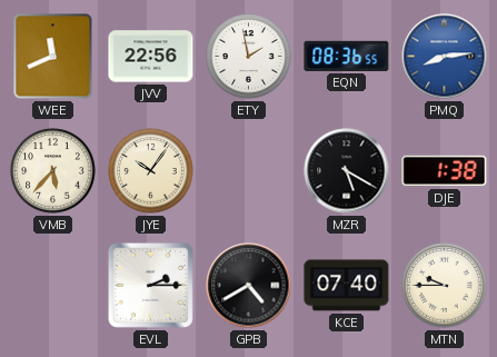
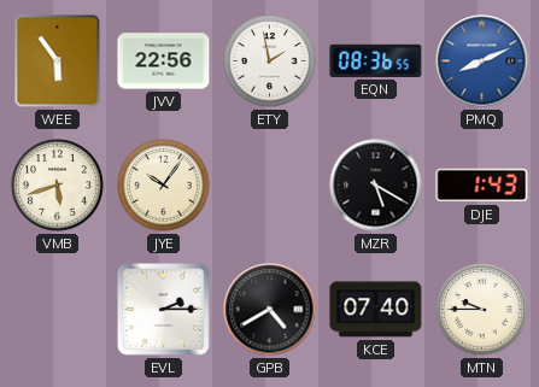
WEE: 11:41 -> 5:54 (58, 61)
PMQ: 8:14 -> 8:11 (482, 61)
VMB: 5:37 -> 5:42 (58, 186)
DJE: 1:38 -> 1:43 (482, 186)
